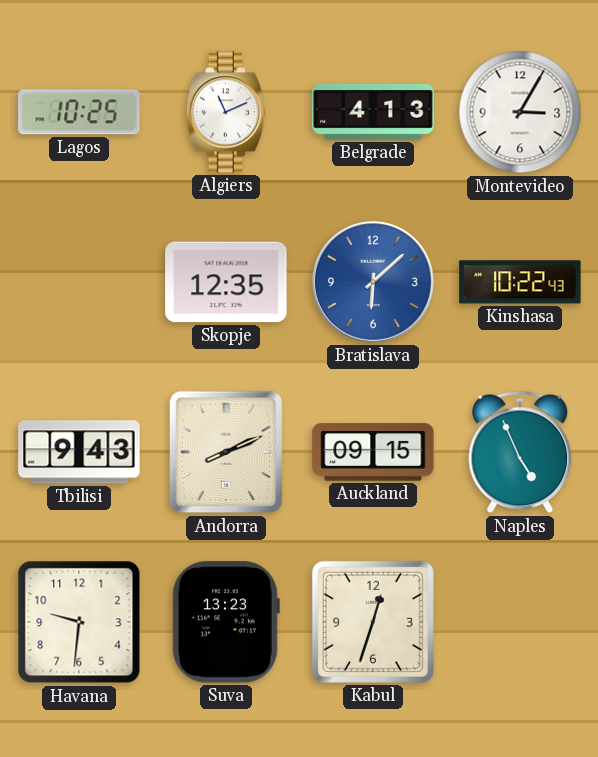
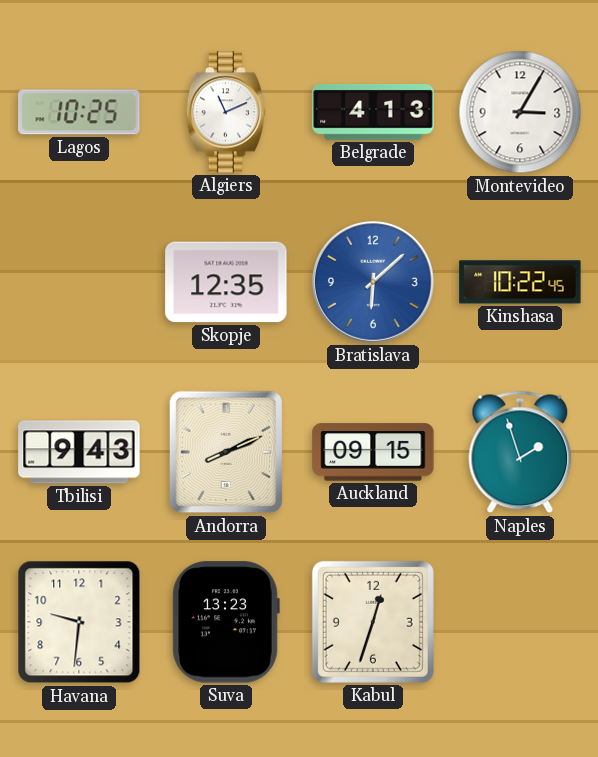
Kinshasa: 10:22:43 -> 10:22:45 (520, 282)
Naples: 4:56 -> 1:57 (520, 452)
